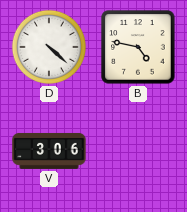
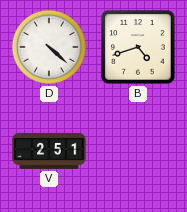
B: 4:47 -> 4:42 (138, 47)
V: 3:06 -> 2:51 (49, 151)
